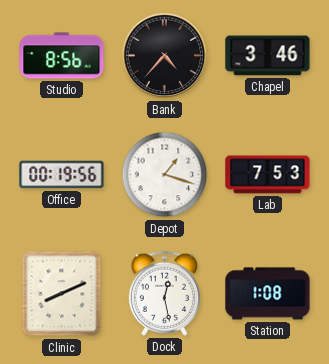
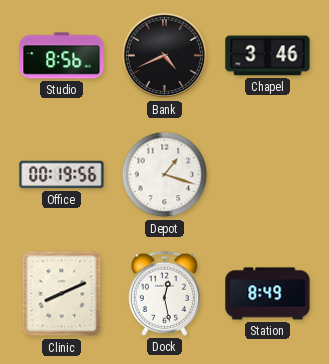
Bank: 4:37 -> 4:41 (165, 56)
Lab: 7:53 -> none (268, 175)
Station: 1:08 -> 8:49 (268, 294)
